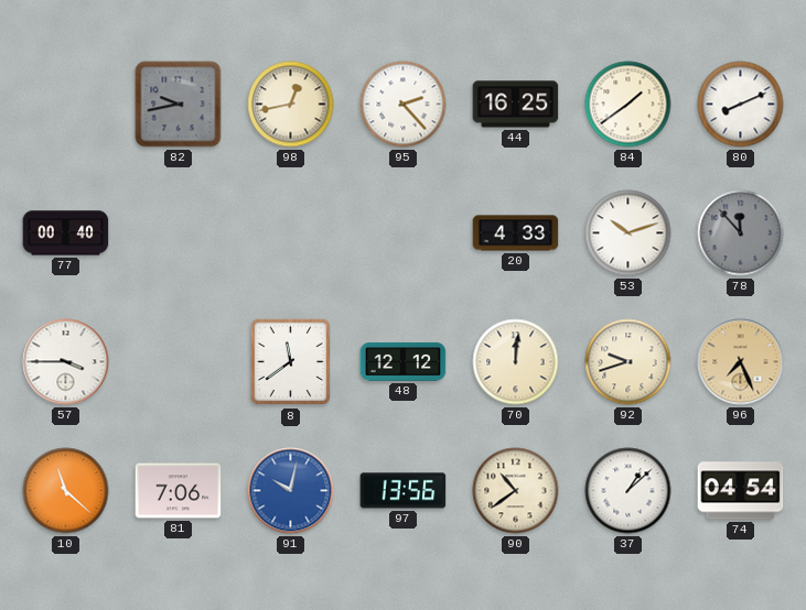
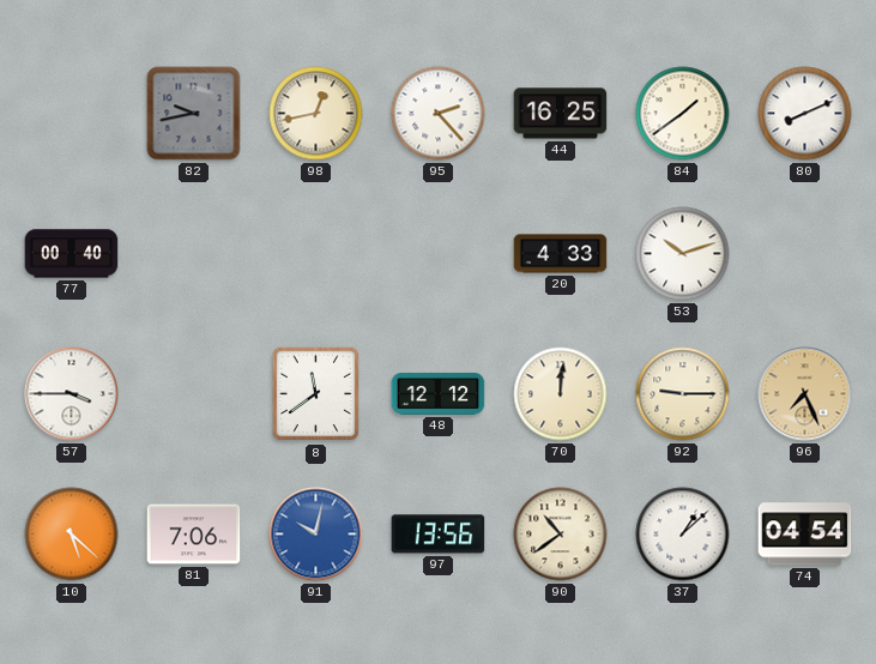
78: 11:53 -> none (741, 233)
92: 9:42 -> 9:15 (683, 394)
10: 11:22 -> 5:22 (72, 535)
